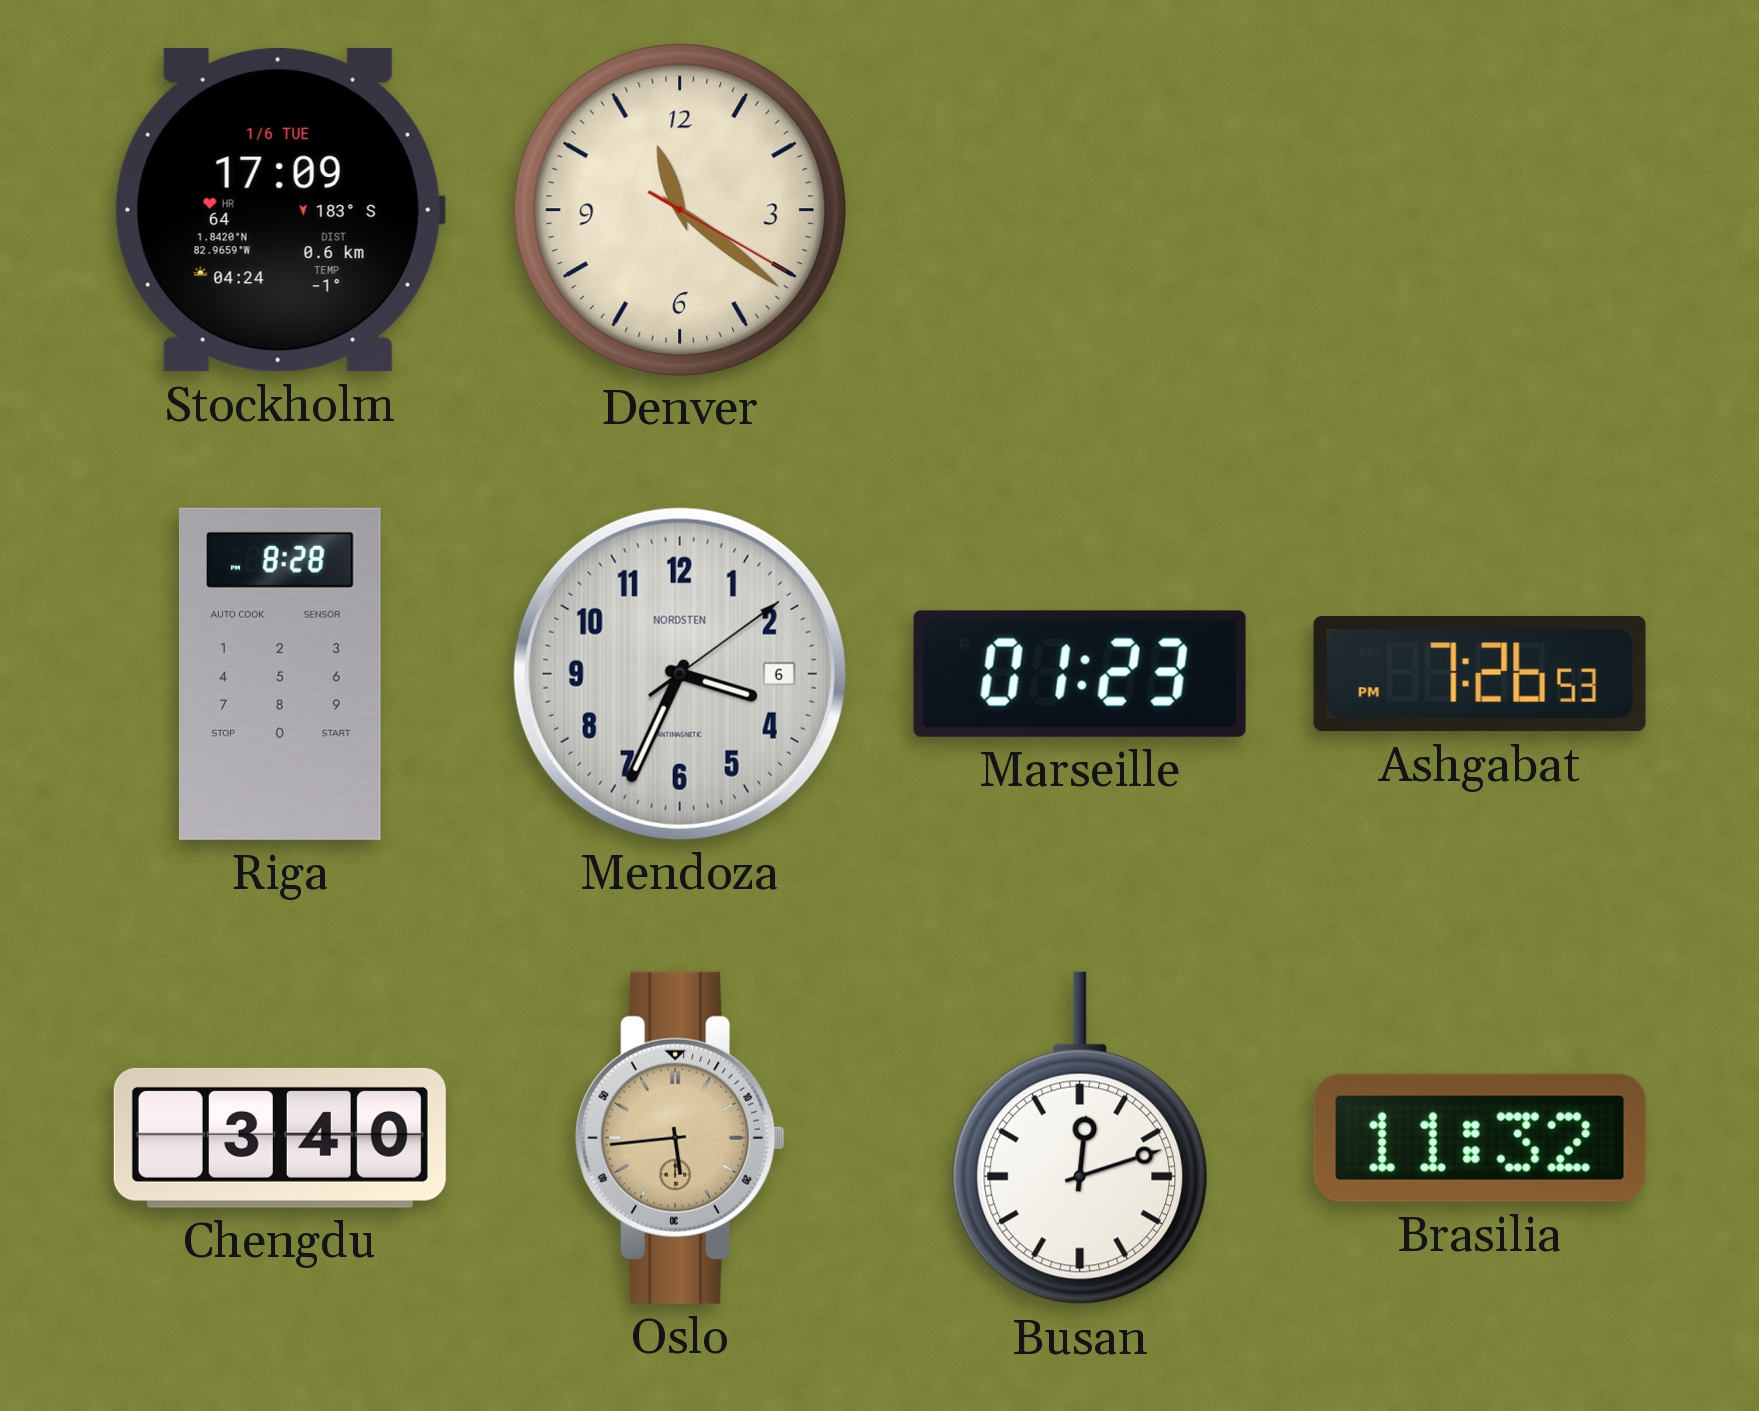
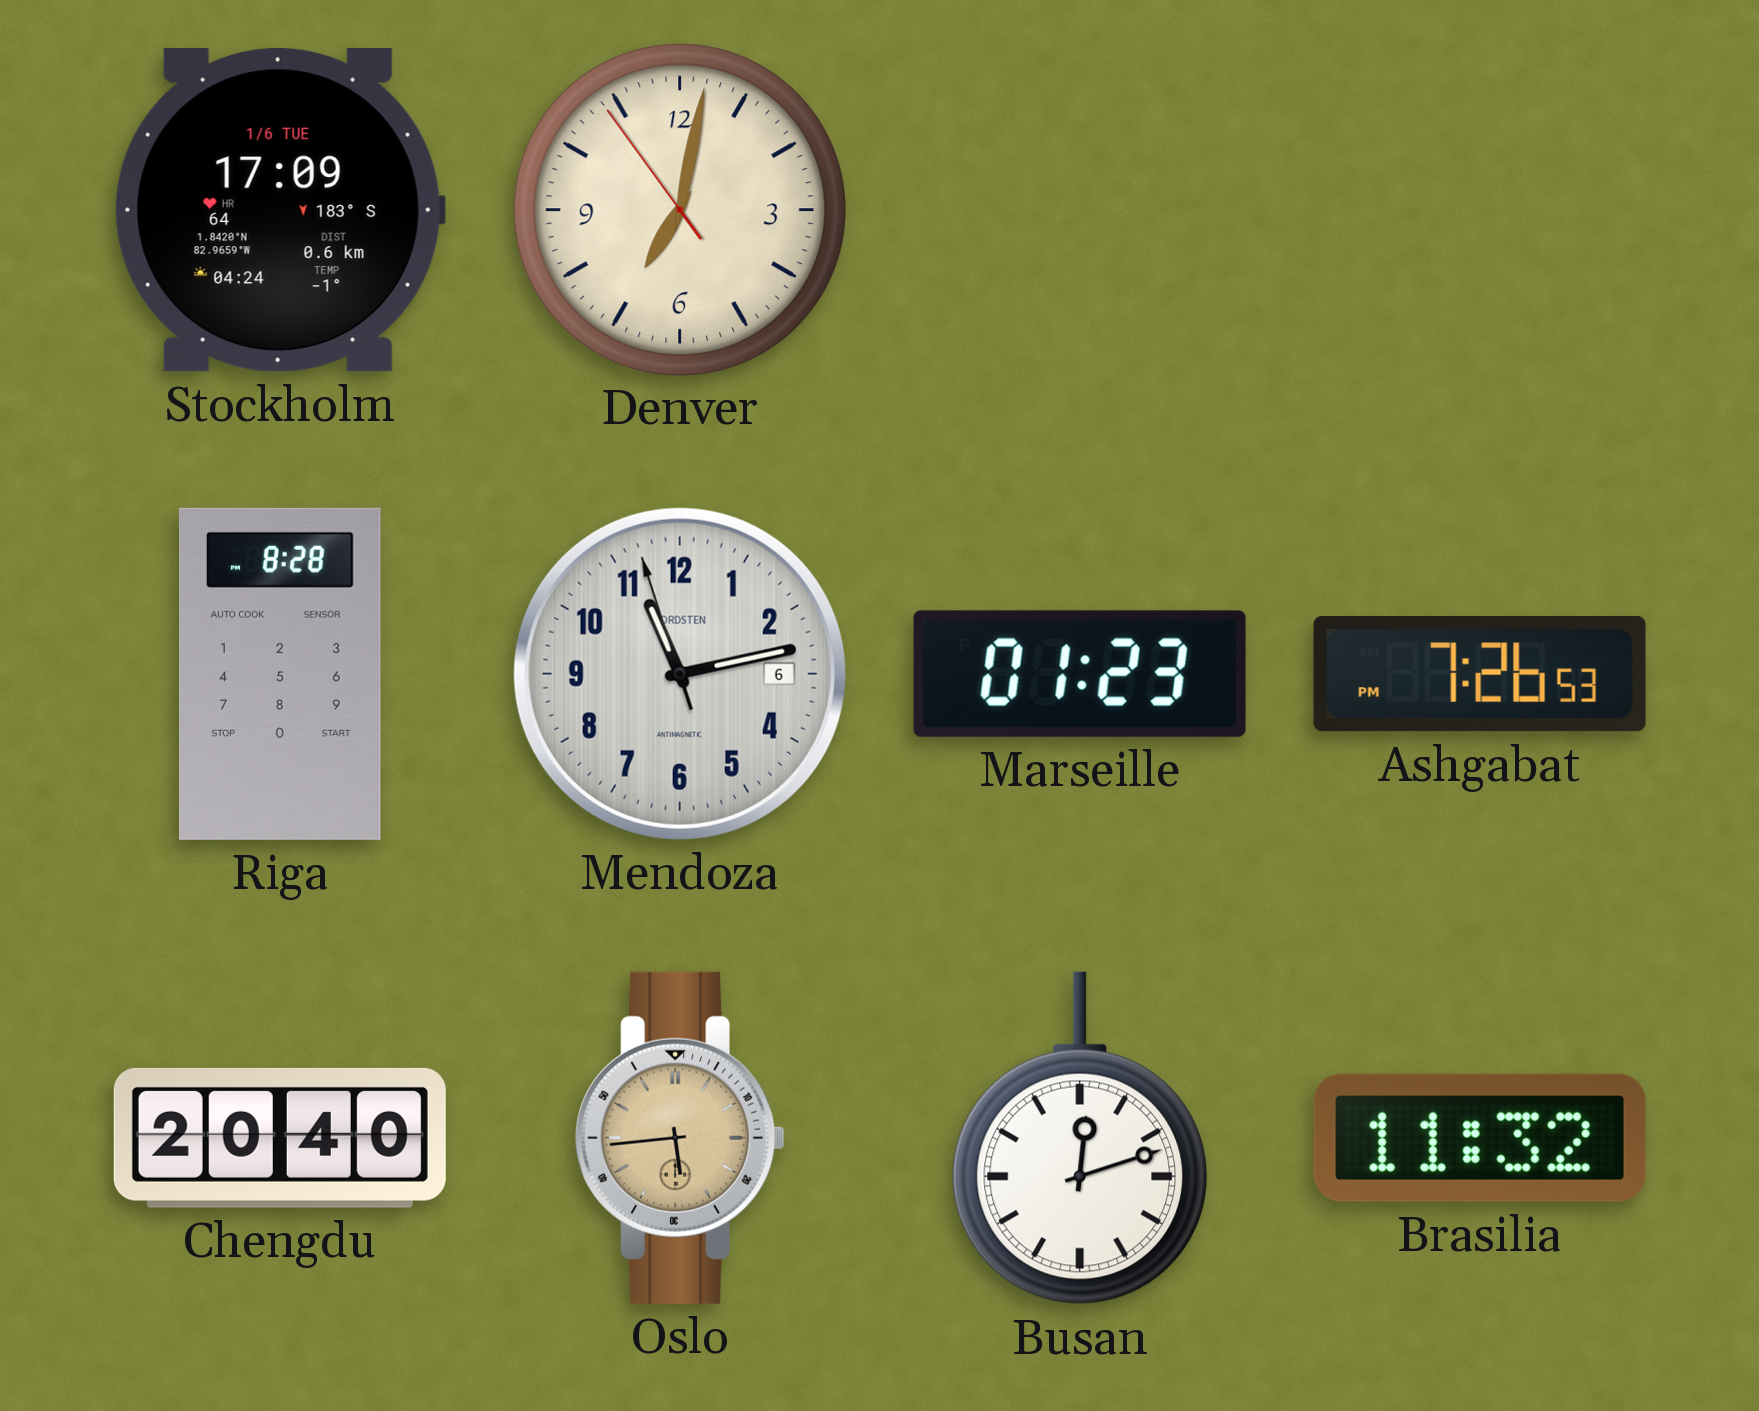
Denver: 11:21 -> 7:01 (679, 209)
Mendoza: 3:34 -> 11:12 (680, 674)
Chengdu: 3:40 -> 20:40 (280, 1138)
